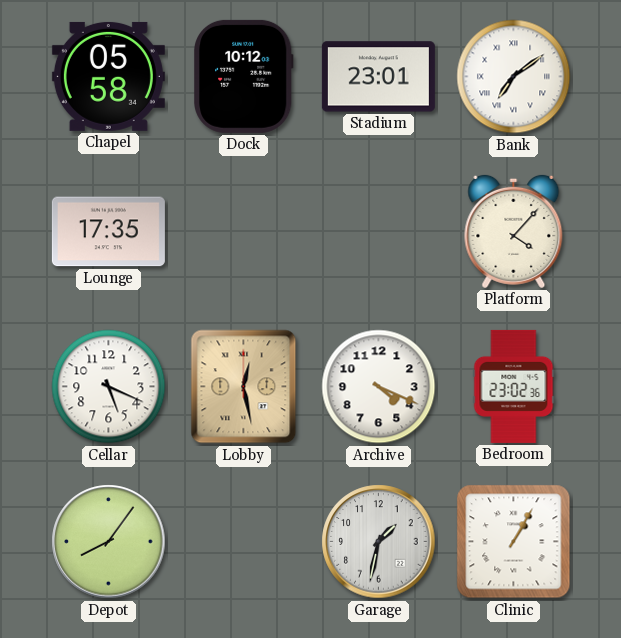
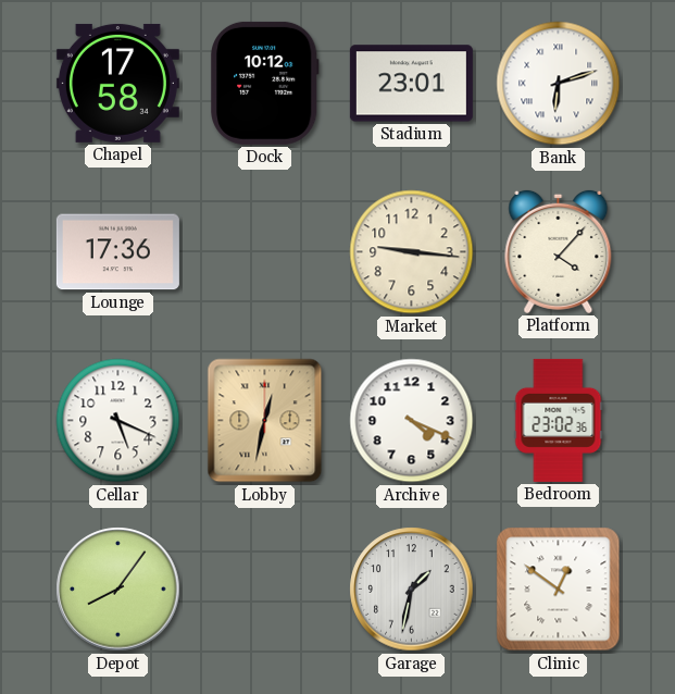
Chapel: 05:58 -> 17:58 (117, 83)
Bank: 7:09 -> 6:12 (559, 84)
Lounge: 17:35 -> 17:36 (117, 252)
Market: none -> 9:16 (412, 252)
Lobby: 12:28 -> 12:32 (265, 421)
Clinic: 1:05 -> 12:51 (559, 590)
